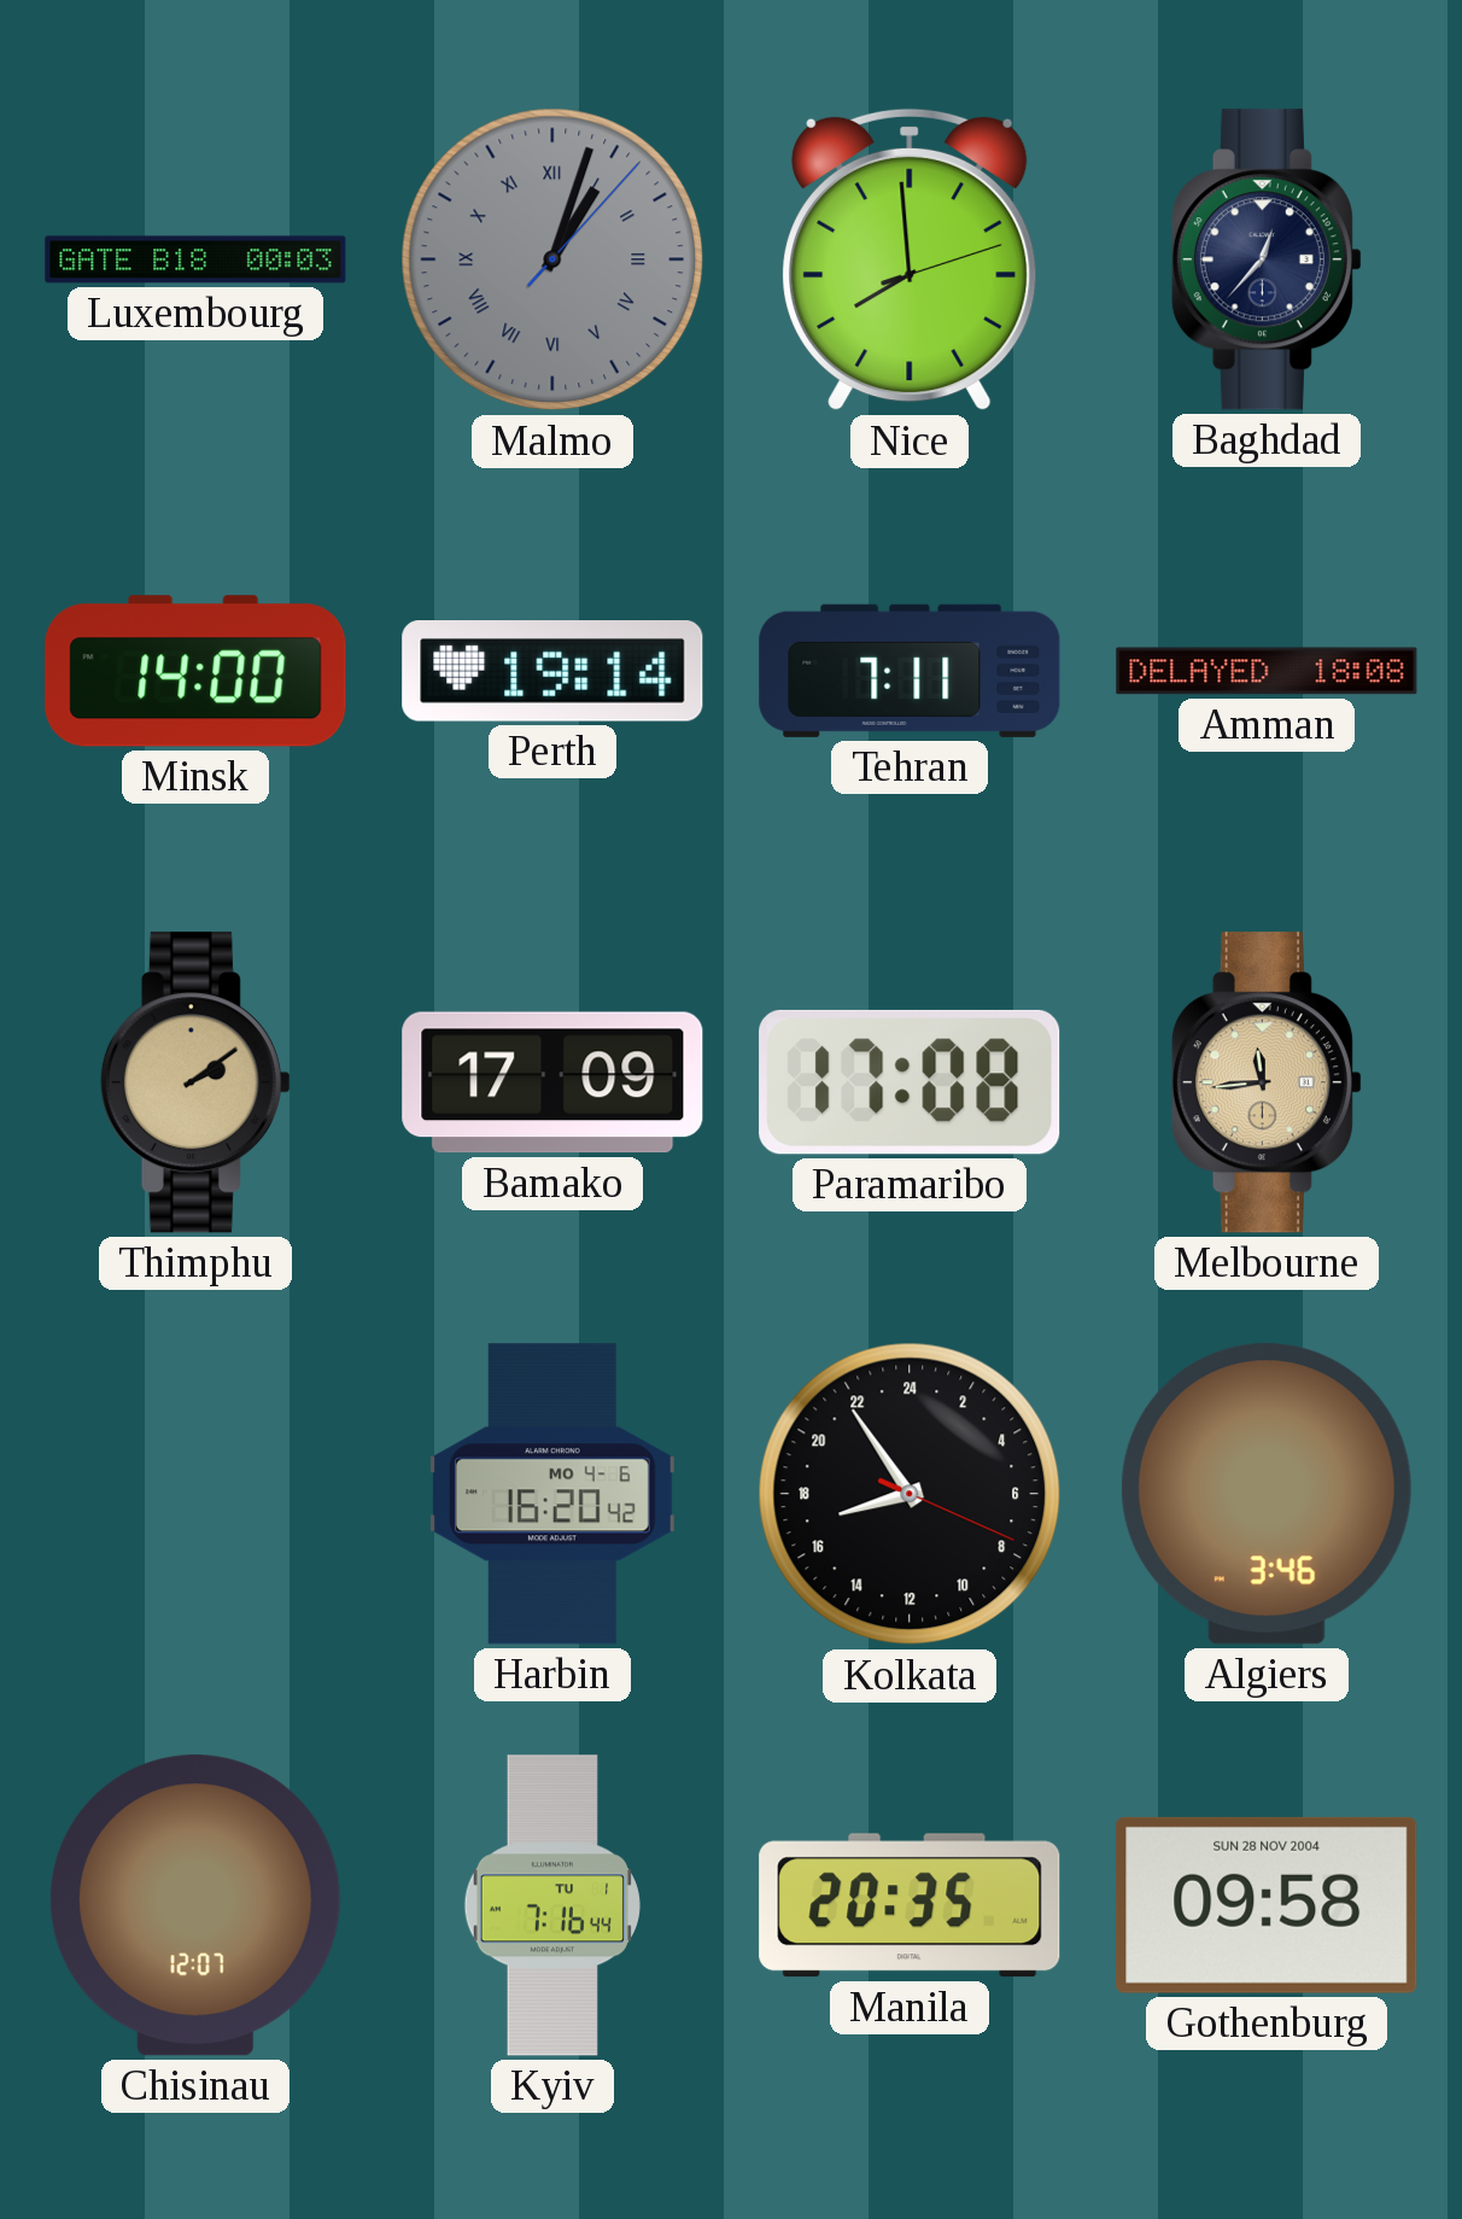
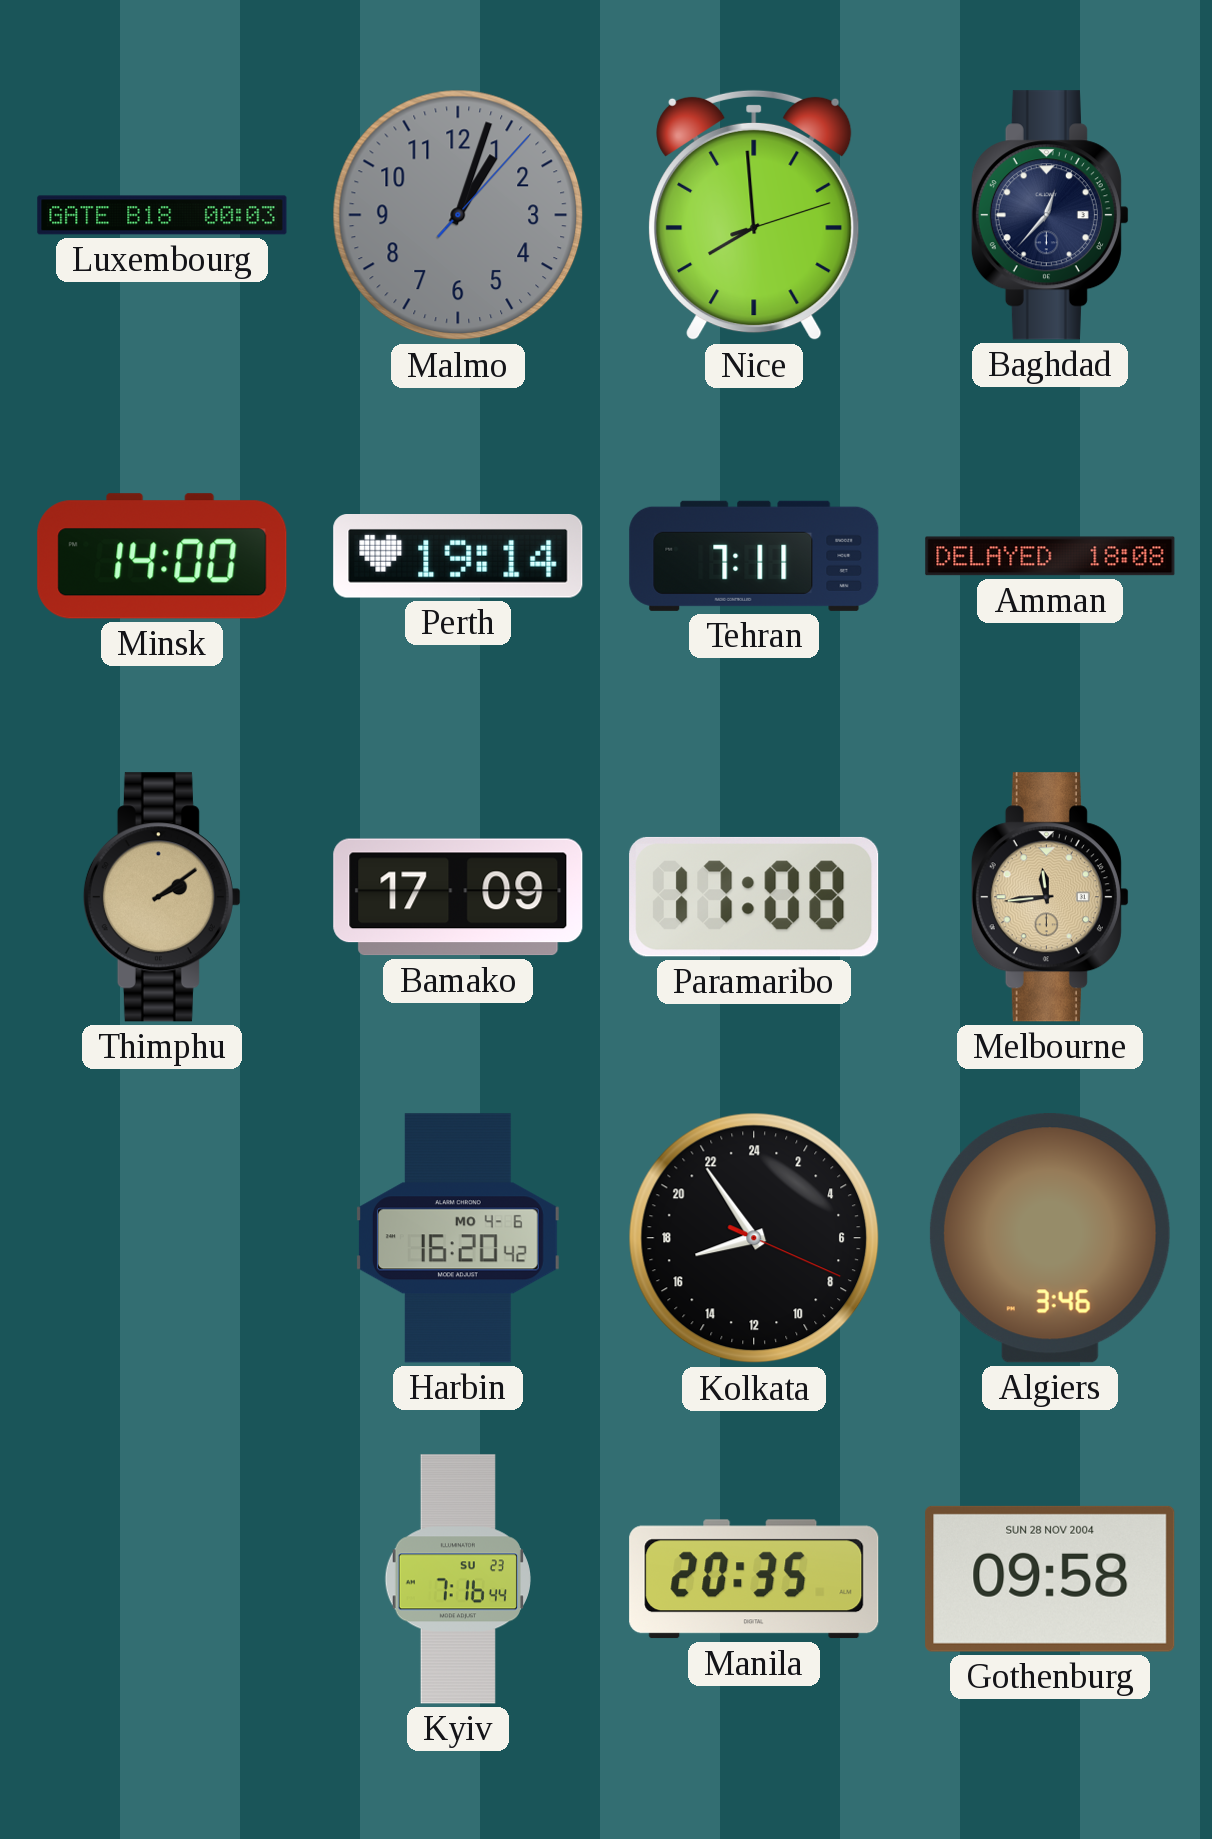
Malmo numerals: Roman -> Arabic (458, 215)
Chisinau: 12:07 -> none (195, 1905)
Kyiv date: TU 1 -> SU 23 (458, 1579)
